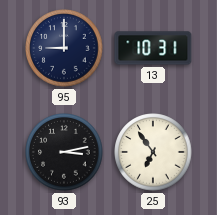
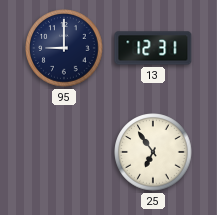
13: 10:31 -> 12:31 (153, 48)
93: 3:13 -> none (64, 152)
